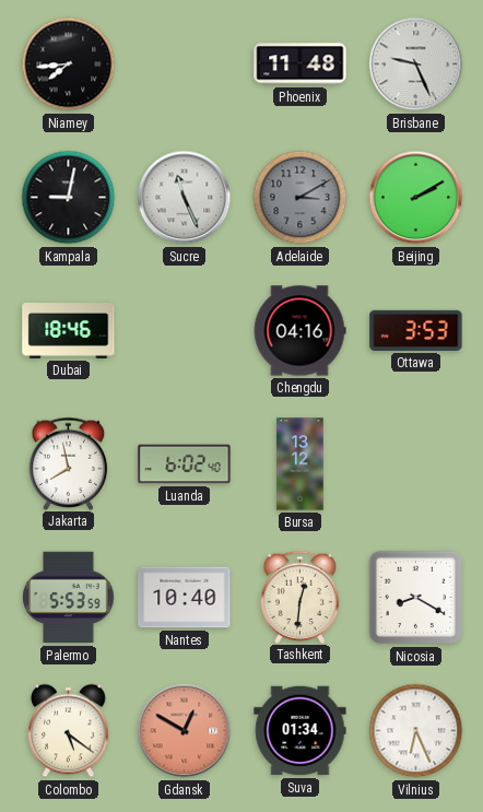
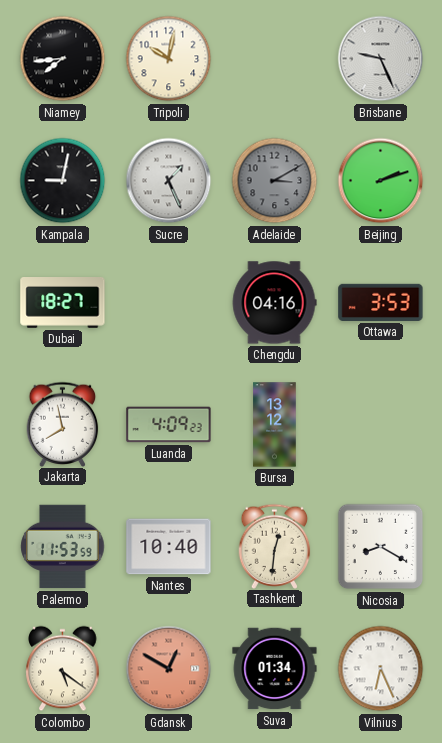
Tripoli: none -> 10:02 (169, 59)
Phoenix: 11:48 -> none (301, 64)
Sucre: 11:26 -> 1:26 (169, 181)
Beijing: 2:10 -> 2:12 (381, 181)
Dubai: 18:46 -> 18:27 (63, 303)
Luanda: 6:02 -> 4:09 (169, 425)
Palermo: 5:53 -> 11:53 (63, 547)
